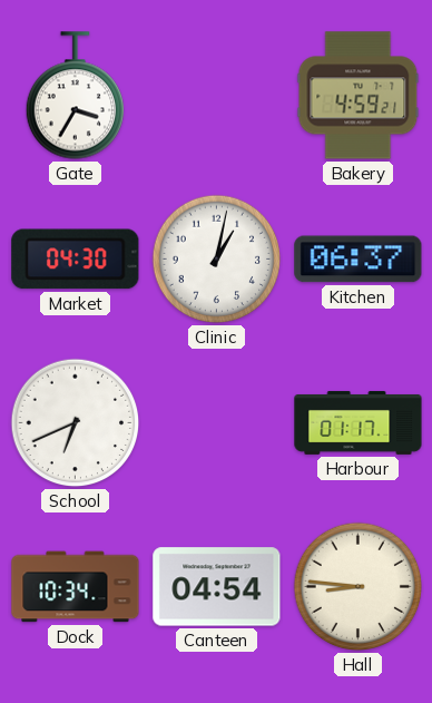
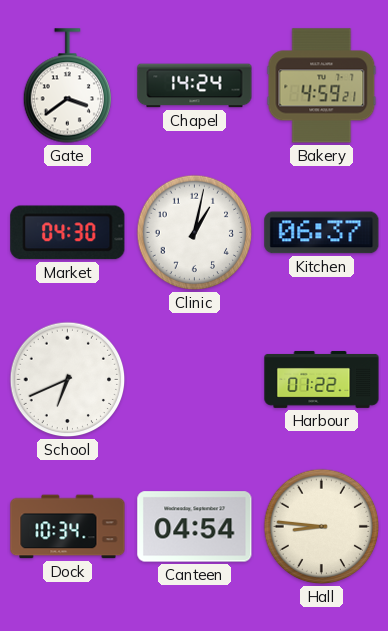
Gate: 3:35 -> 3:39 (67, 86)
Chapel: none -> 14:24 (195, 86)
Harbour: 01:17 -> 01:22 (322, 379)
